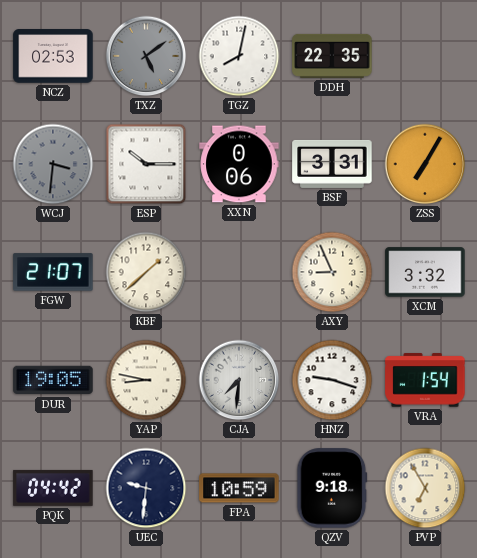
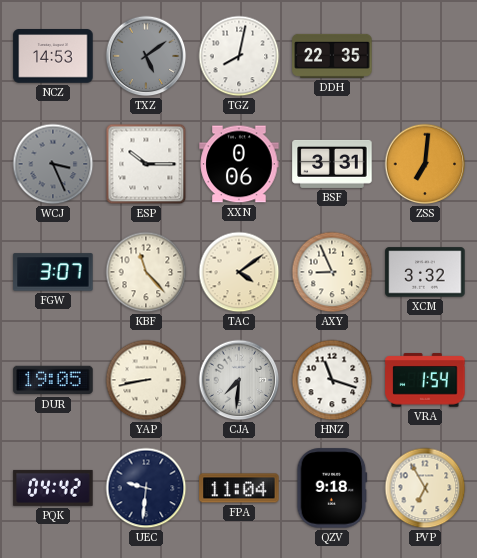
NCZ: 02:53 -> 14:53 (53, 57)
WCJ: 3:31 -> 3:26 (53, 164)
ZSS: 7:05 -> 7:01 (425, 164)
FGW: 21:07 -> 3:07 (53, 272)
KBF: 1:38 -> 11:23 (146, 272)
TAC: none -> 4:09 (239, 272)
YAP: 8:47 -> 8:43 (146, 380)
HNZ: 9:18 -> 11:18 (332, 380)
FPA: 10:59 -> 11:04 (239, 488)
